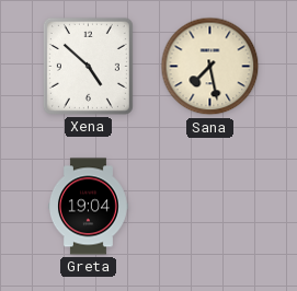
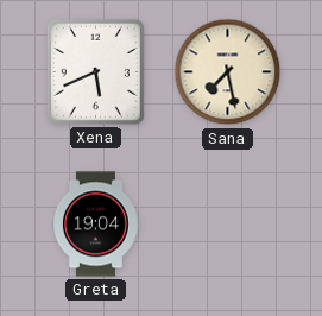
Xena: 4:52 -> 5:41 (95, 71)
